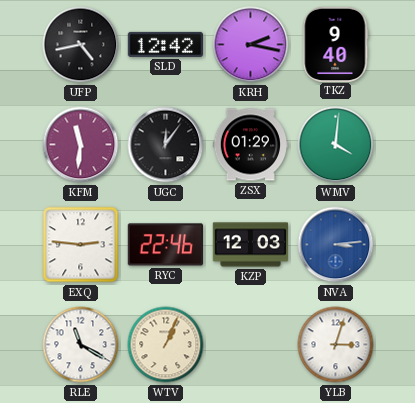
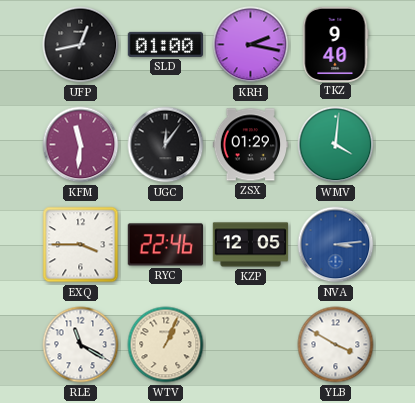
UFP: 4:43 -> 12:43 (81, 45)
SLD: 12:42 -> 01:00 (165, 44)
EXQ: 2:46 -> 3:45 (81, 245)
KZP: 12:03 -> 12:05 (251, 245)
YLB: 3:03 -> 3:50 (336, 345)
